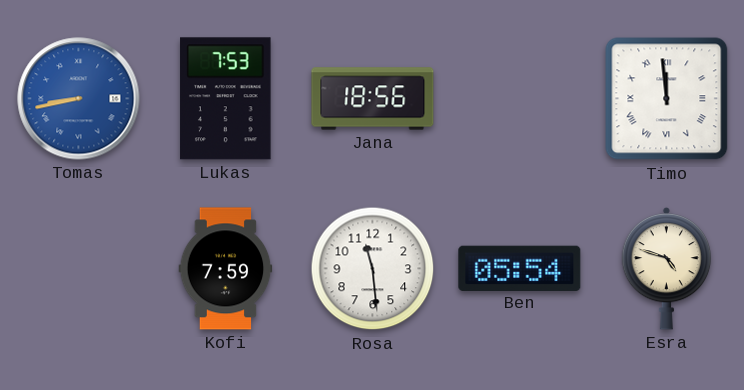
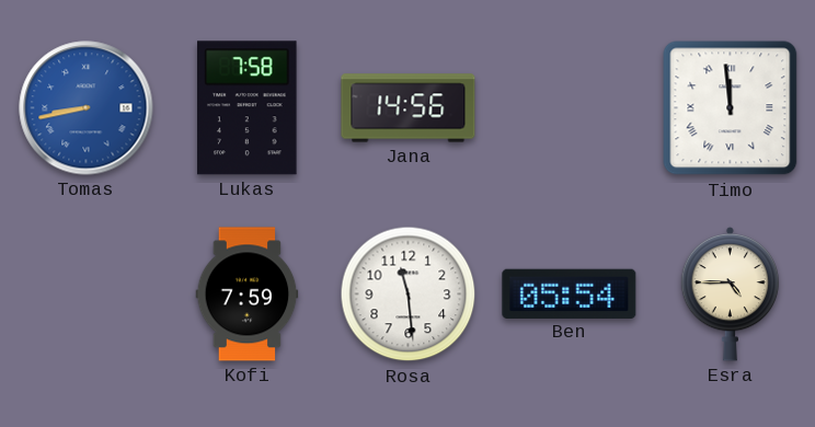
Lukas: 7:53 -> 7:58 (248, 108)
Jana: 18:56 -> 14:56 (409, 108)
Esra: 4:48 -> 4:45 (731, 293)
